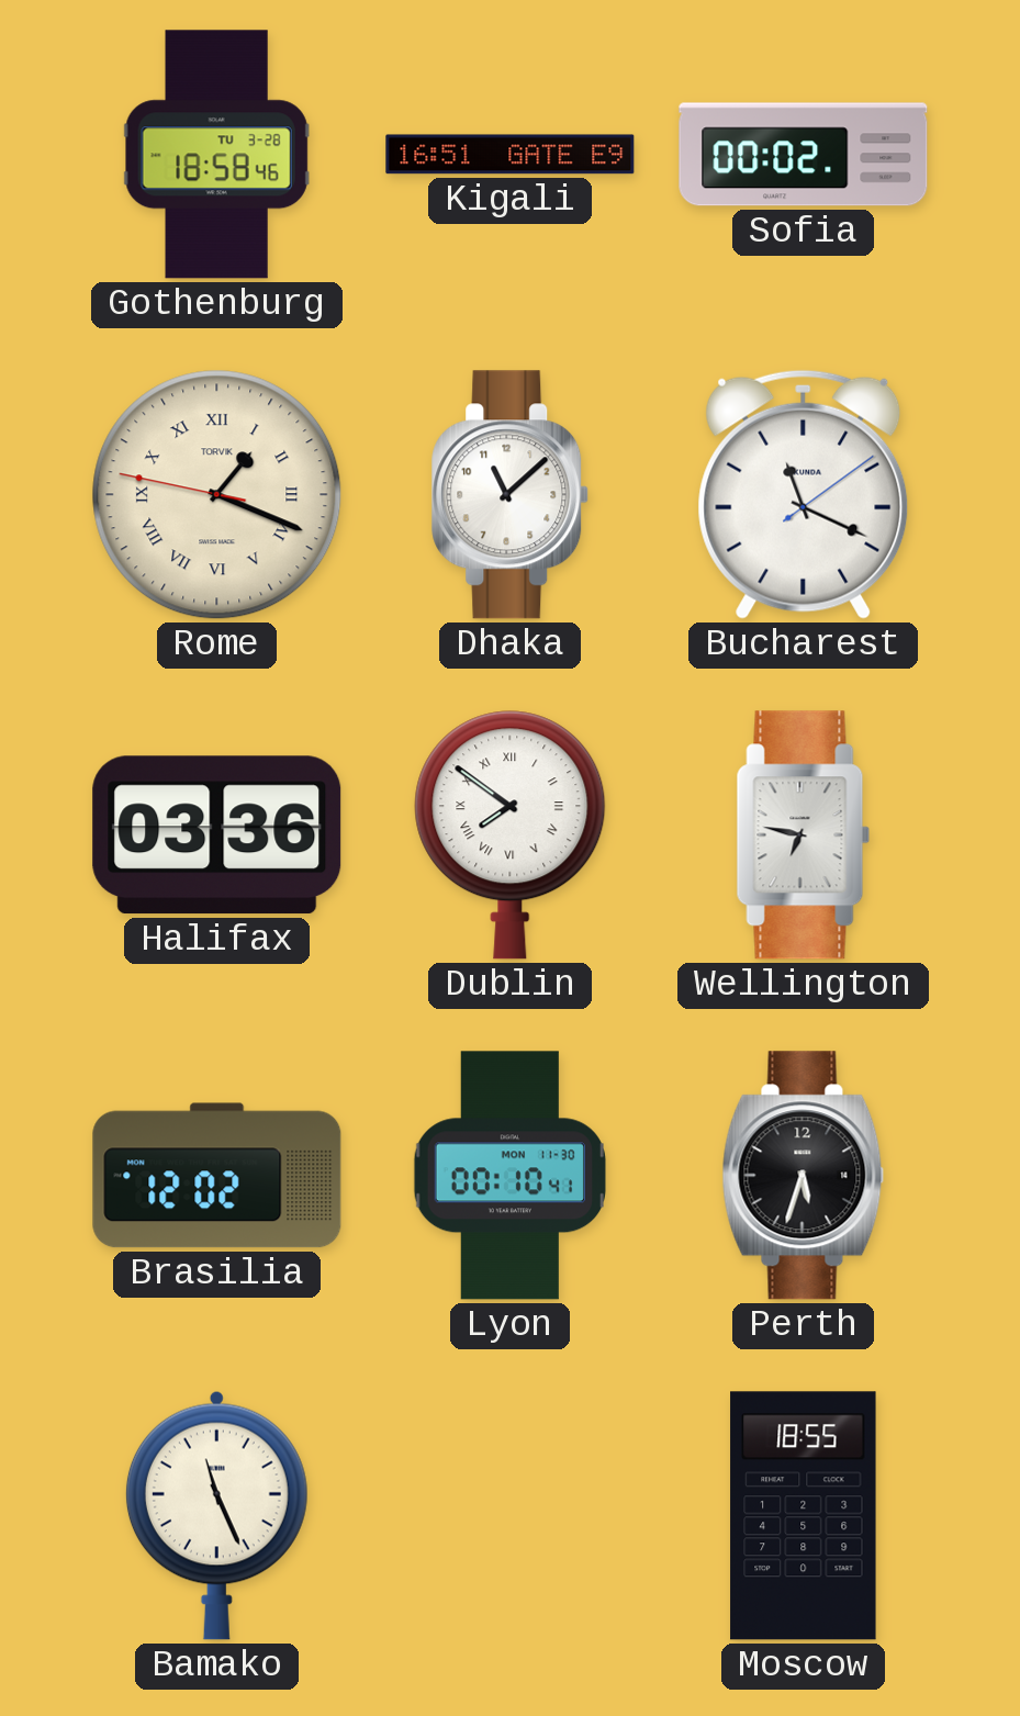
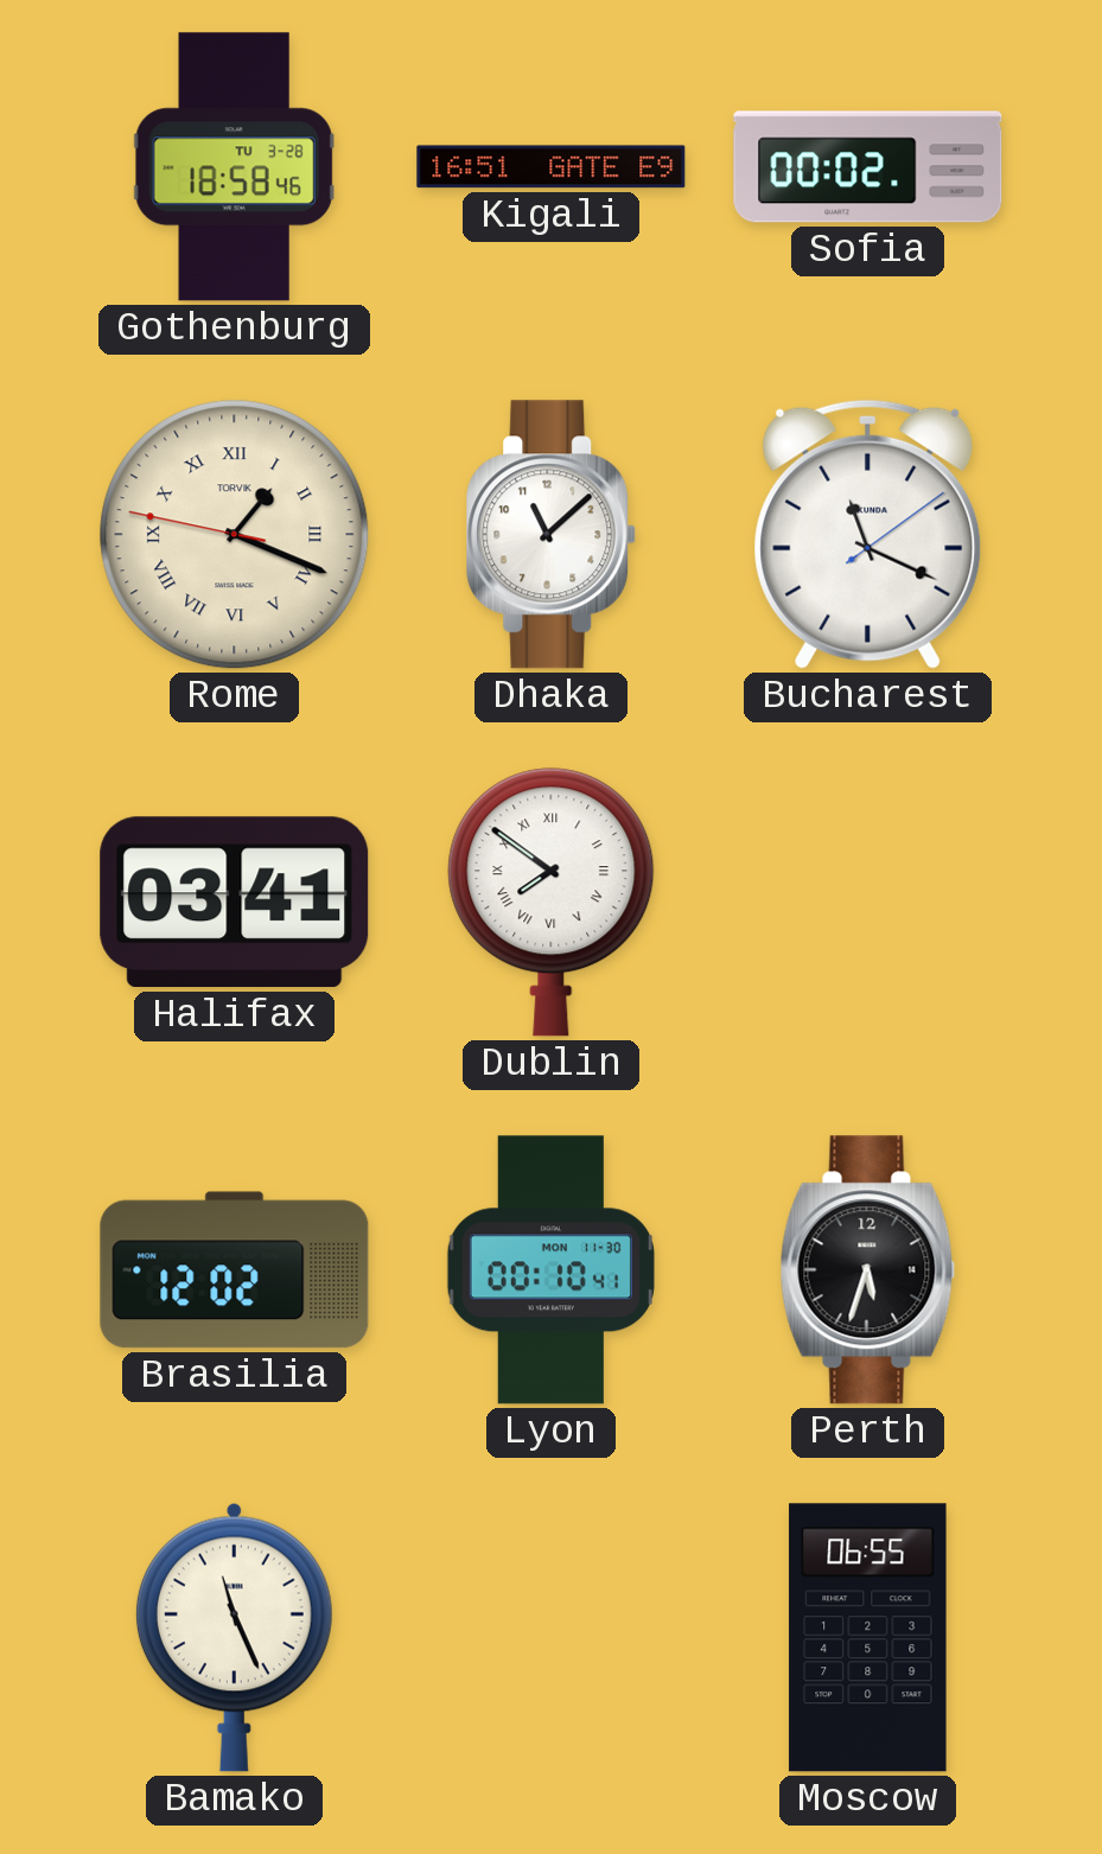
Halifax: 03:36 -> 03:41 (235, 903)
Wellington: 6:47 -> none (804, 835)
Moscow: 18:55 -> 06:55 (868, 1638)
